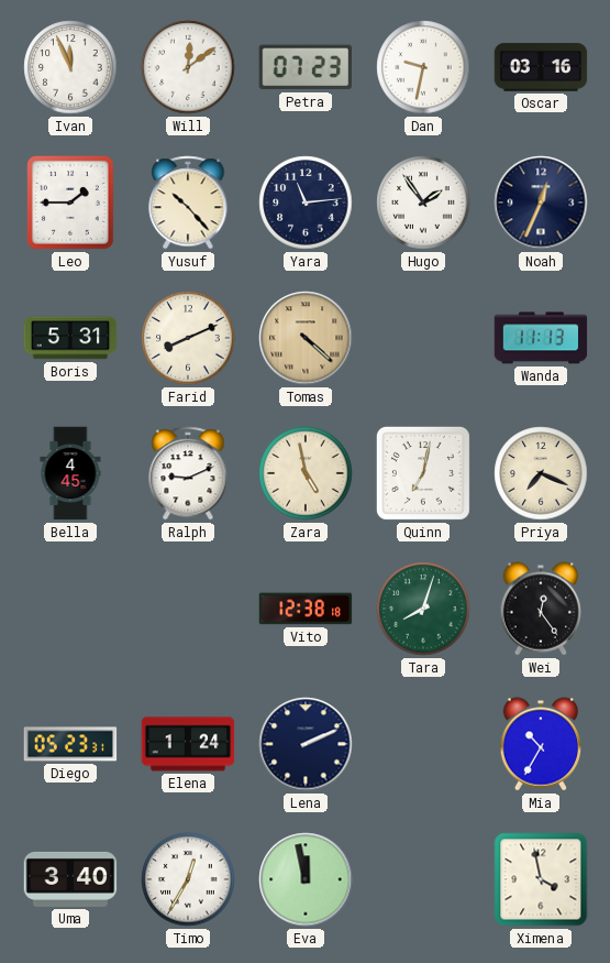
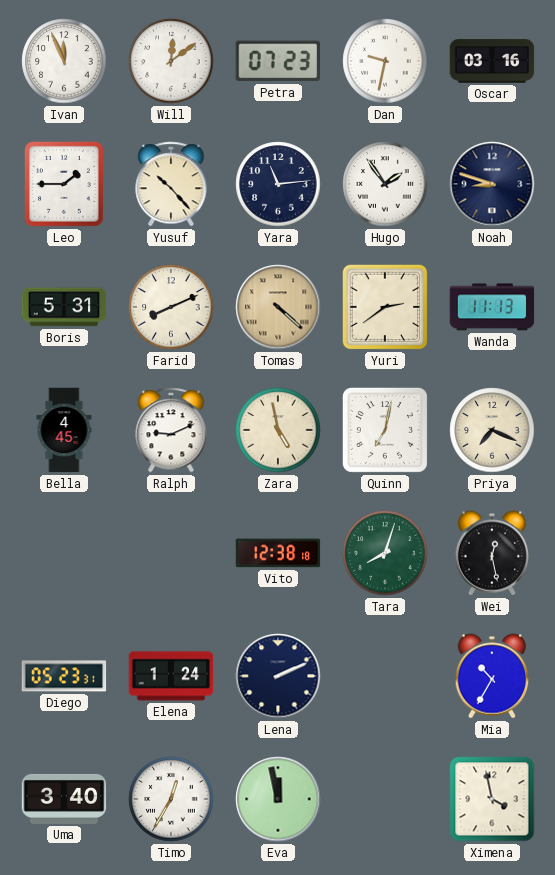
Noah: 12:34 -> 8:48 (492, 184)
Yuri: none -> 2:39 (385, 307)
Wei: 12:24 -> 12:28 (492, 553)
